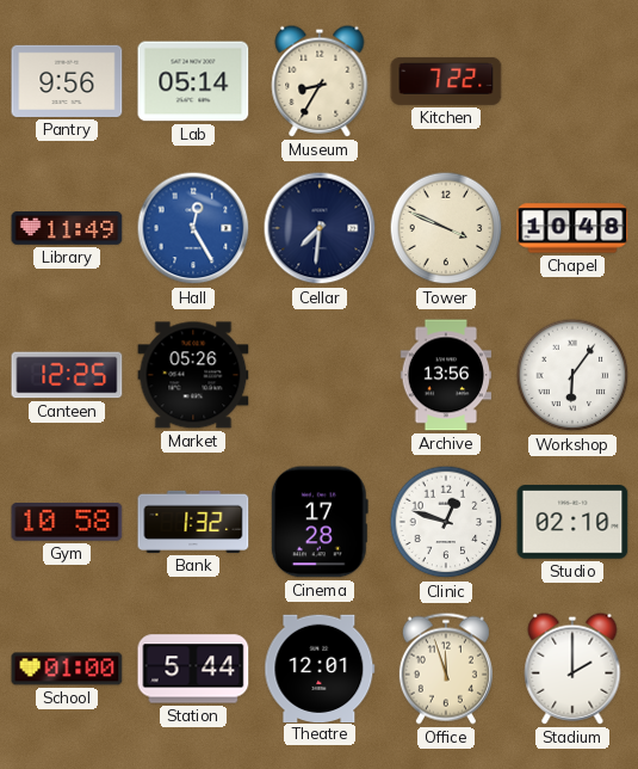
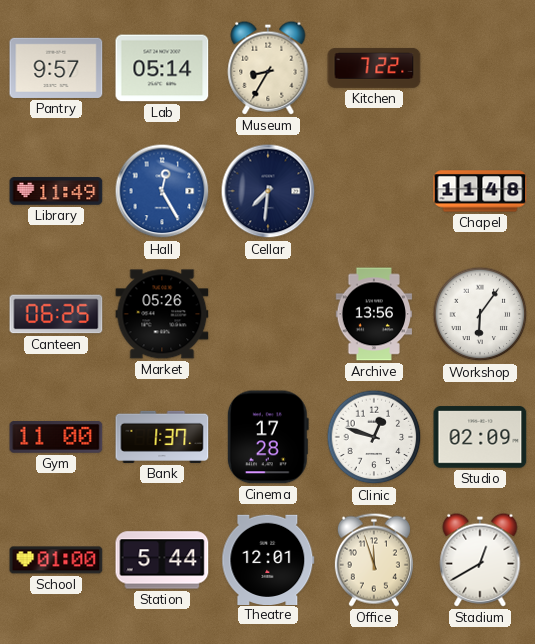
Pantry: 9:56 -> 9:57 (56, 68)
Tower: 3:49 -> none (446, 228)
Chapel: 10:48 -> 11:48 (480, 191)
Canteen: 12:25 -> 06:25 (56, 314)
Gym: 10:58 -> 11:00 (56, 437)
Bank: 1:32 -> 1:37 (162, 437)
Studio: 02:10 -> 02:09 (480, 437)
Stadium: 2:00 -> 12:40 (480, 560)
